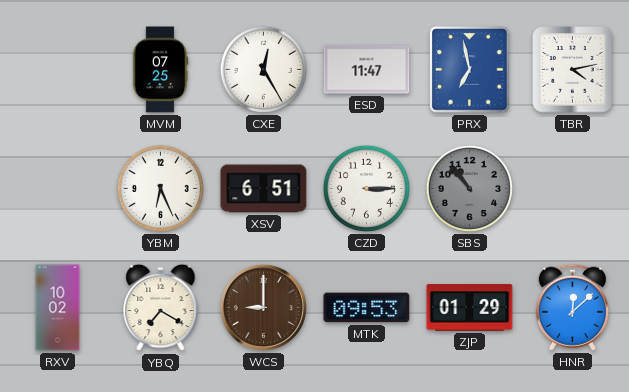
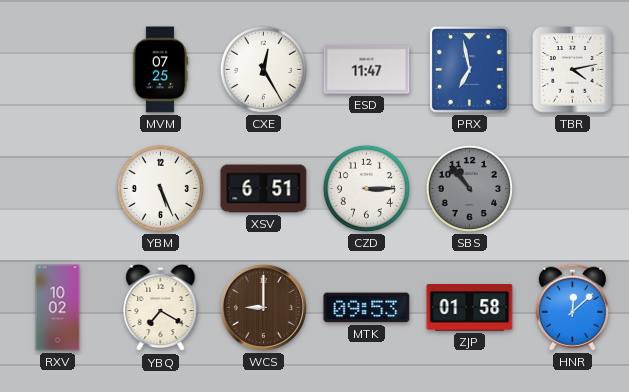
YBM: 6:26 -> 5:26 (160, 188)
ZJP: 01:29 -> 01:58 (470, 308)
